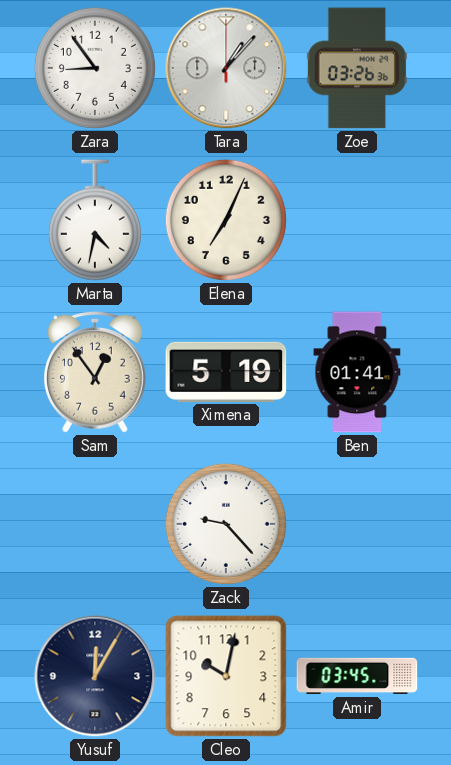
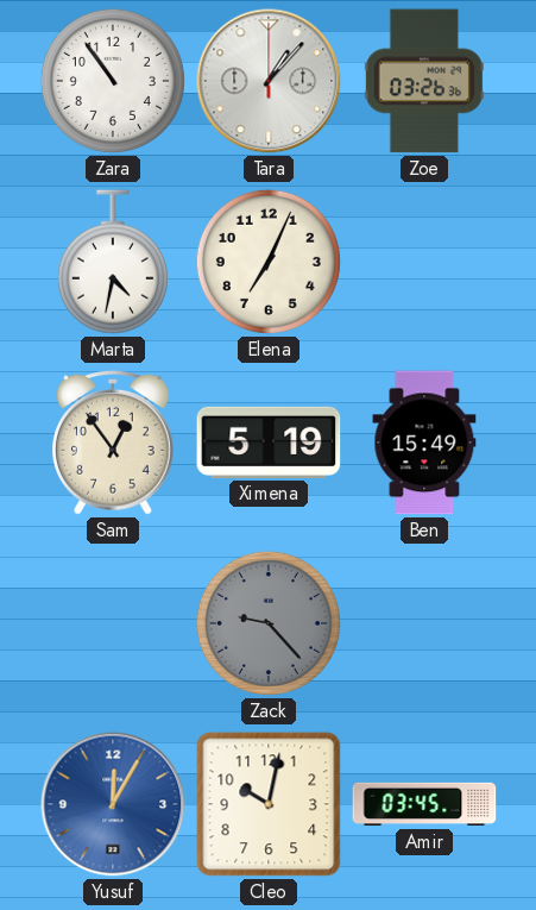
Zara: 8:54 -> 10:54 (113, 81)
Ben: 01:41 -> 15:49 (424, 443)
Zack dial: white -> grey (269, 623)
Yusuf dial: navy -> blue (113, 804)
